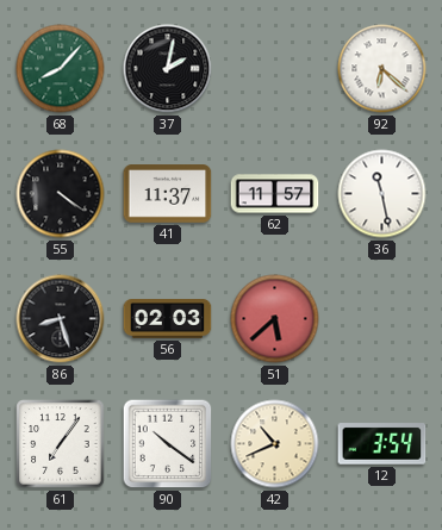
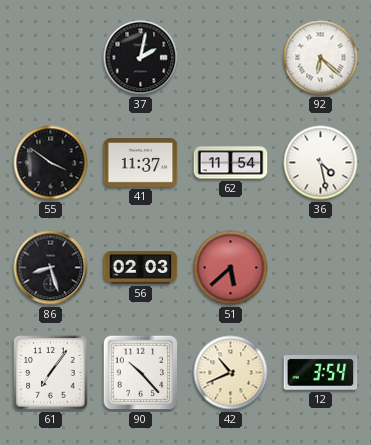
68: 8:07 -> none (61, 69)
55: 4:21 -> 3:51 (51, 163)
62: 11:57 -> 11:54 (231, 163)
36: 11:28 -> 4:28 (321, 163)
90: 10:21 -> 10:23 (141, 373)
